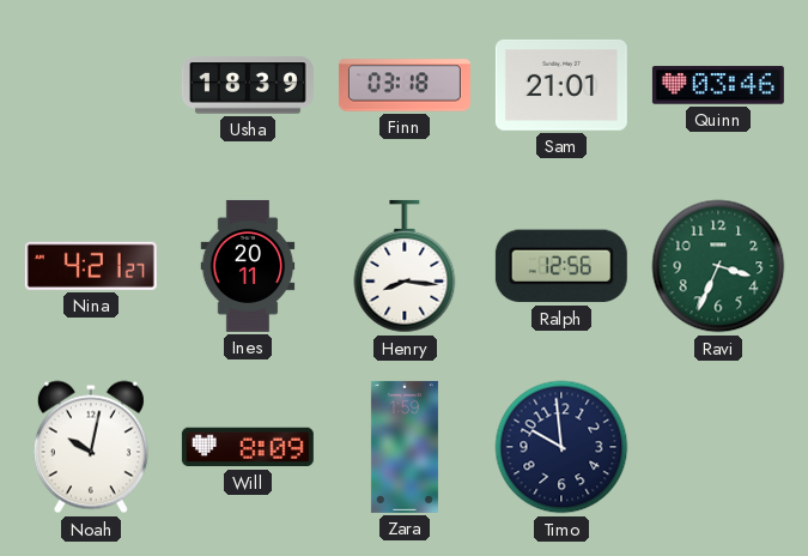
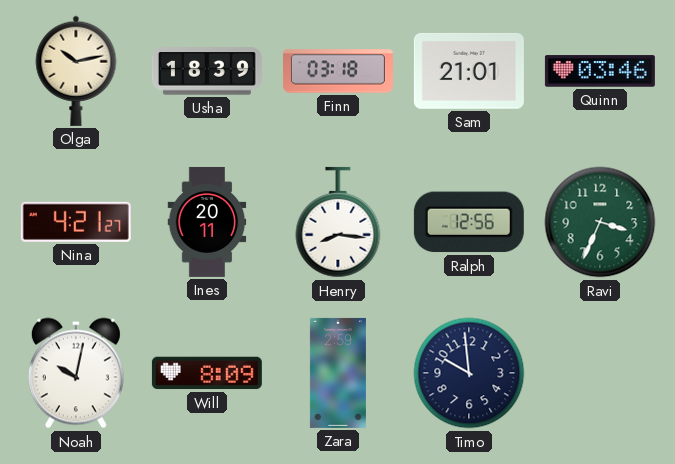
Olga: none -> 10:13 (76, 71)
Zara: 1:59 -> 2:59 (338, 373)
